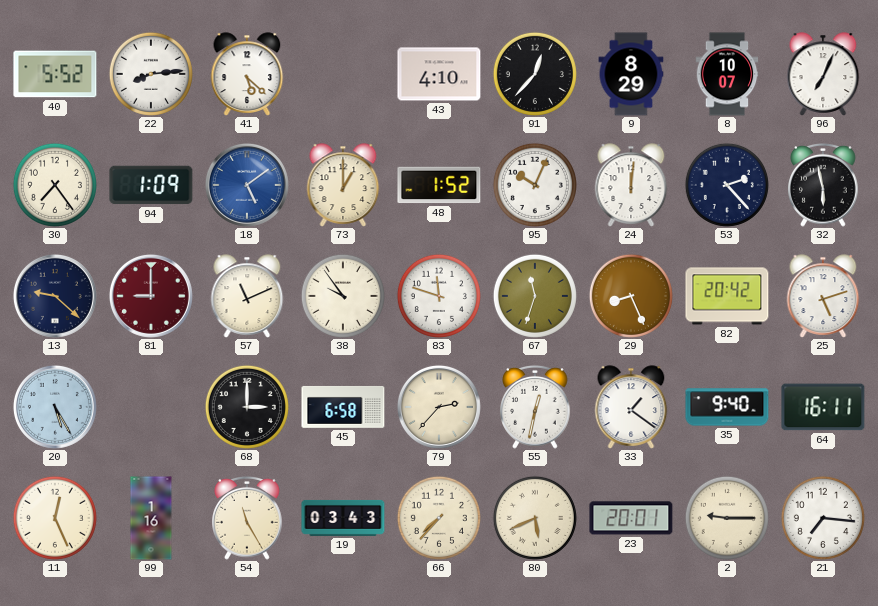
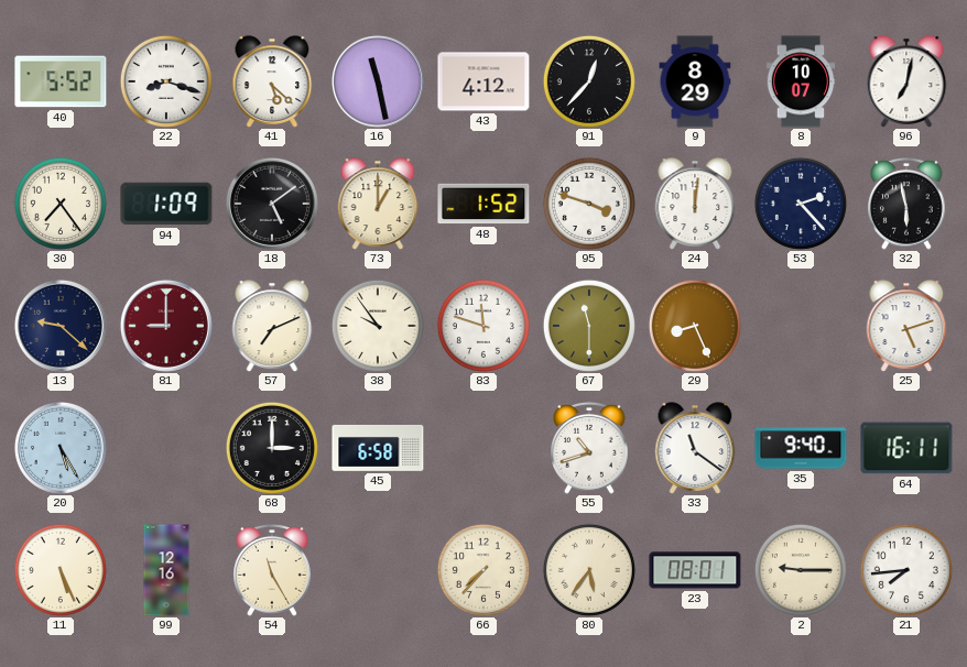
22: 8:14 -> 8:18 (166, 81)
16: none -> 11:28 (378, 81)
43: 4:10 -> 4:12 (484, 81)
96: 7:04 -> 7:02 (906, 81)
18 dial: blue -> black (272, 204)
95: 10:04 -> 3:48 (589, 204)
57: 11:11 -> 7:11 (272, 326)
67: 11:33 -> 11:30 (589, 326)
82: 20:42 -> none (727, 296)
79: 2:37 -> none (439, 407)
55: 12:32 -> 10:42 (589, 448)
33: 1:21 -> 11:21 (695, 448)
11: 12:26 -> 5:26 (61, 570)
99: 1:16 -> 12:16 (166, 570)
19: 03:43 -> none (343, 518)
80: 5:41 -> 5:36 (589, 570)
23: 20:01 -> 08:01 (695, 570)
21: 7:16 -> 7:44 (906, 570)
